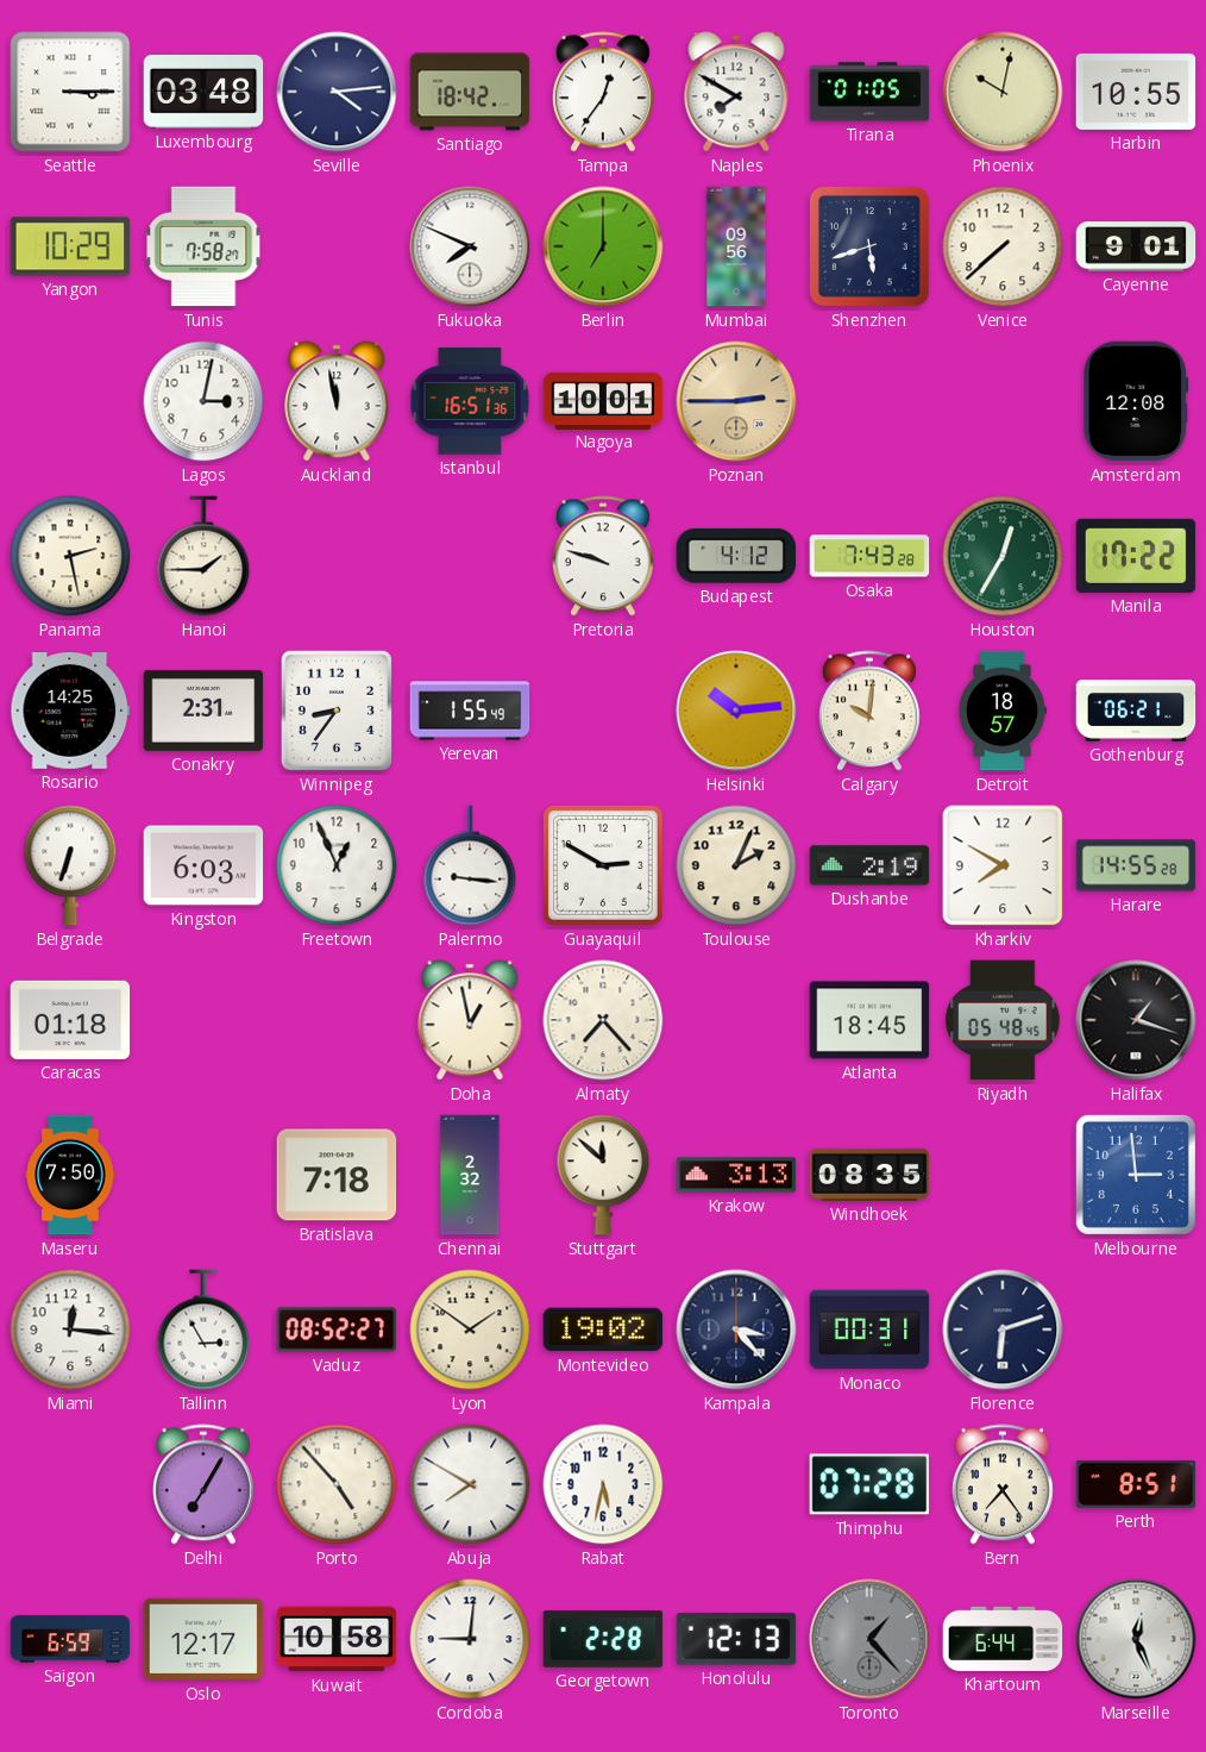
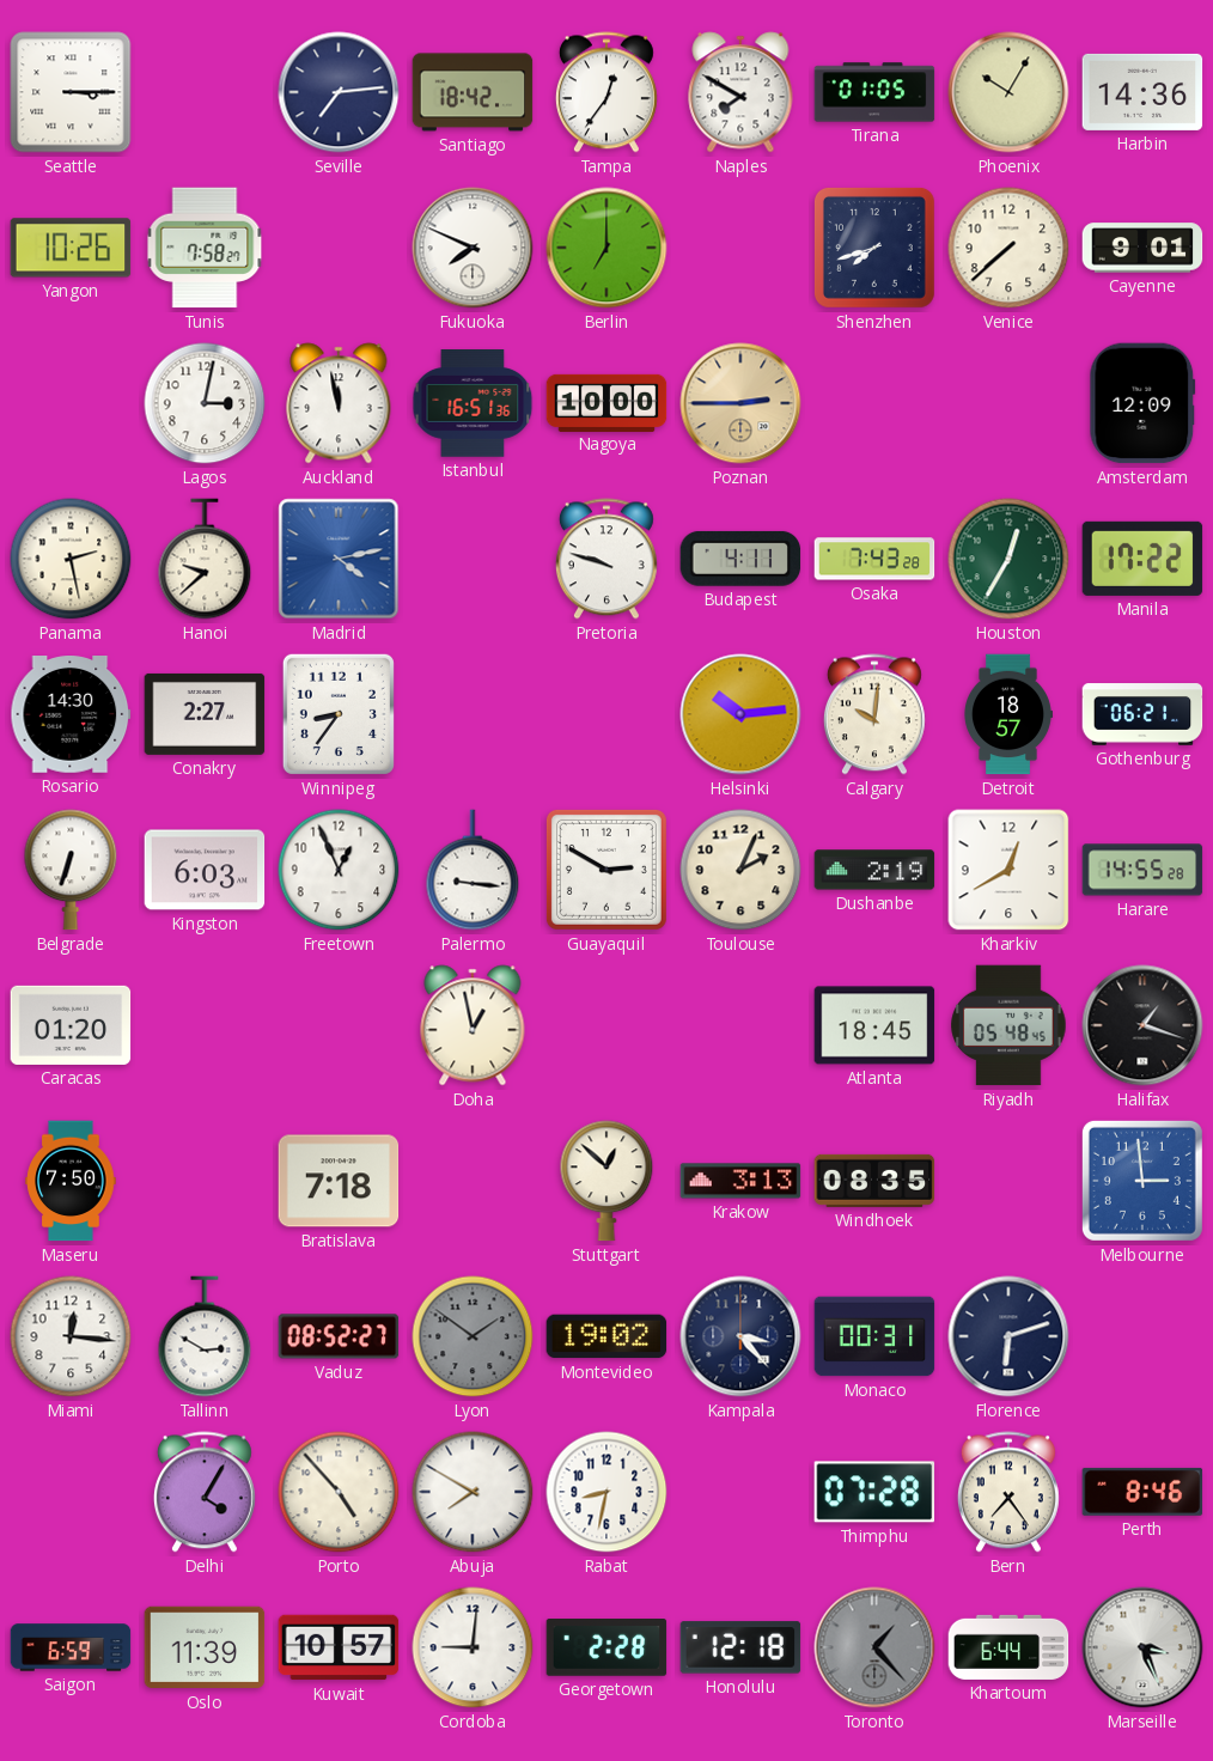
Luxembourg: 03:48 -> none (203, 93)
Seville: 4:14 -> 7:14 (339, 92)
Phoenix: 10:02 -> 10:05 (1008, 92)
Harbin: 10:55 -> 14:36 (1142, 92)
Yangon: 10:29 -> 10:26 (71, 248)
Mumbai: 09:56 -> none (736, 246)
Shenzhen: 5:42 -> 7:42 (874, 248)
Nagoya: 10:01 -> 10:00 (606, 402)
Amsterdam: 12:08 -> 12:09 (1142, 403)
Hanoi: 1:45 -> 9:38 (205, 559)
Madrid: none -> 4:13 (339, 559)
Budapest: 4:12 -> 4:11 (740, 559)
Rosario: 14:25 -> 14:30 (71, 715)
Conakry: 2:31 -> 2:27 (205, 714)
Yerevan: 1:55 -> none (470, 711)
Kharkiv: 7:50 -> 12:40 (1008, 870)
Caracas: 01:18 -> 01:20 (71, 1025)
Almaty: 7:23 -> none (603, 1020)
Chennai: 2:32 -> none (470, 1175)
Stuttgart: 11:52 -> 12:52 (606, 1181)
Tallinn: 2:55 -> 2:50 (205, 1336)
Lyon dial: cream -> grey (473, 1336)
Delhi: 7:05 -> 4:05 (205, 1492)
Rabat: 5:32 -> 8:32 (606, 1492)
Perth: 8:51 -> 8:46 (1142, 1492)
Oslo: 12:17 -> 11:39 (205, 1647)
Kuwait: 10:58 -> 10:57 (339, 1647)
Honolulu: 12:13 -> 12:18 (740, 1647)
Marseille: 12:26 -> 3:26 (1142, 1647)
